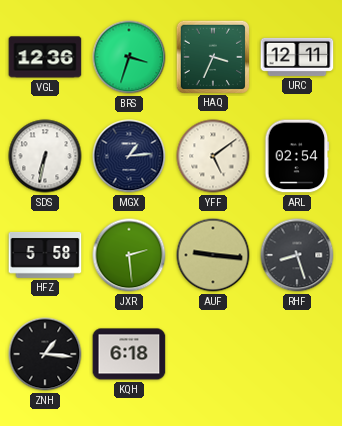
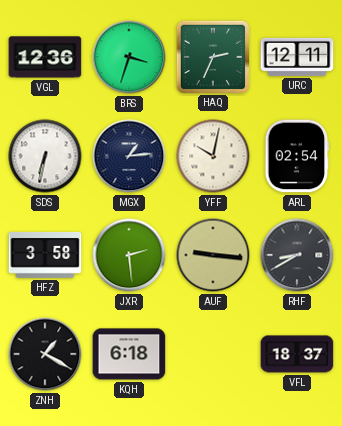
HAQ: 3:34 -> 2:34 (212, 56)
YFF: 5:09 -> 10:02 (213, 156)
HFZ: 5:58 -> 3:58 (45, 255)
RHF: 8:27 -> 8:40 (297, 255)
ZNH: 1:16 -> 1:20 (45, 354)
VFL: none -> 18:37 (297, 354)
